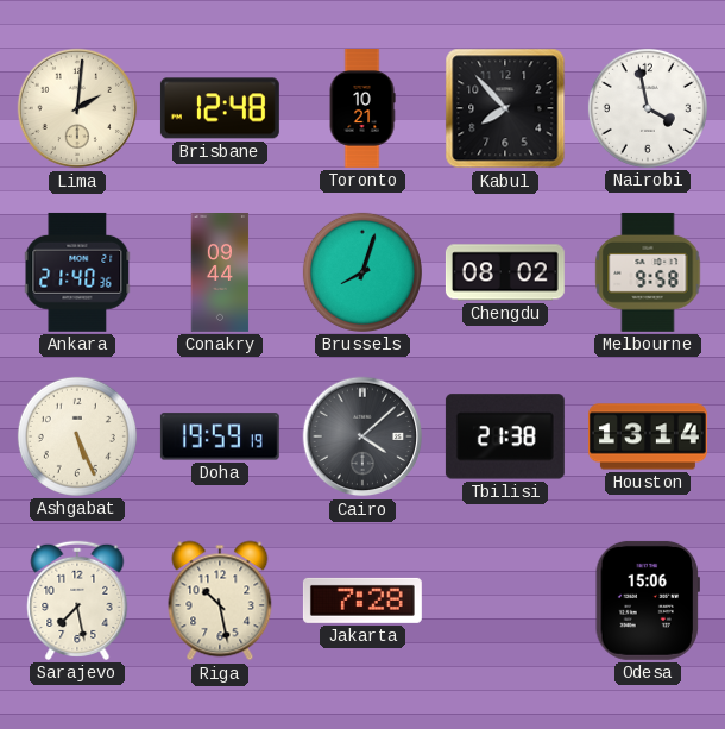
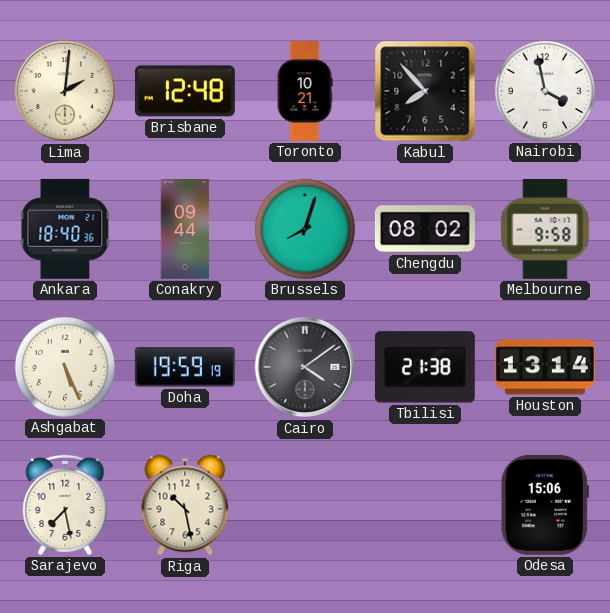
Ankara: 21:40 -> 18:40 (65, 229)
Cairo: 4:08 -> 4:09 (305, 367)
Jakarta: 7:28 -> none (363, 601)
